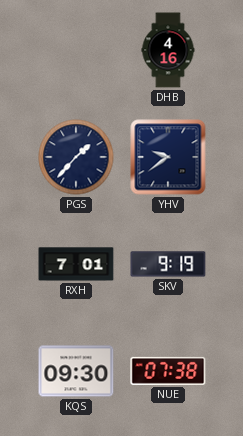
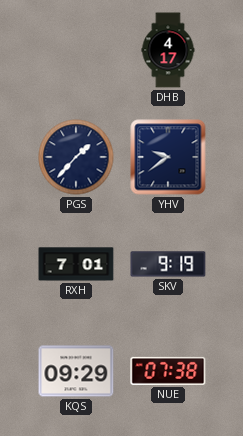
DHB: 4:16 -> 4:17 (168, 50)
KQS: 09:30 -> 09:29 (76, 371)
